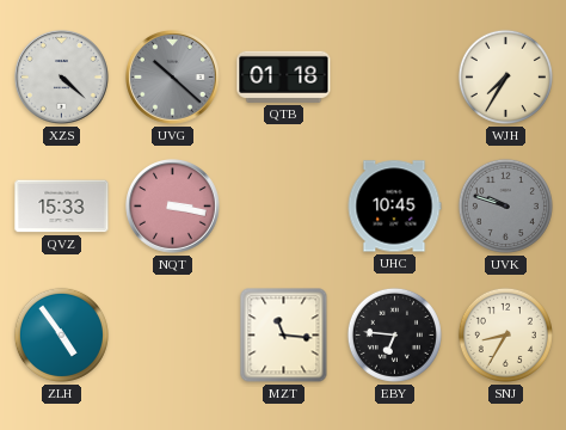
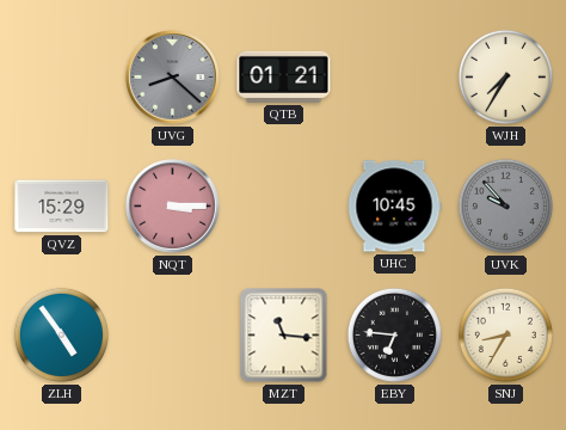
XZS: 4:22 -> none (62, 78)
UVG: 10:22 -> 8:22 (173, 78)
QTB: 01:18 -> 01:21 (284, 76)
QVZ: 15:33 -> 15:29 (62, 207)
NQT: 3:17 -> 3:15 (173, 207)
UVK: 9:48 -> 9:53 (505, 205)
